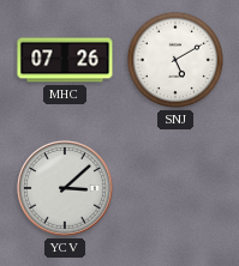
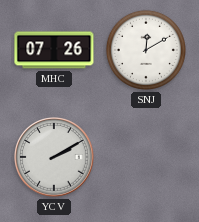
SNJ: 5:10 -> 12:10 (146, 50)
YCV: 3:08 -> 2:10 (55, 158)
